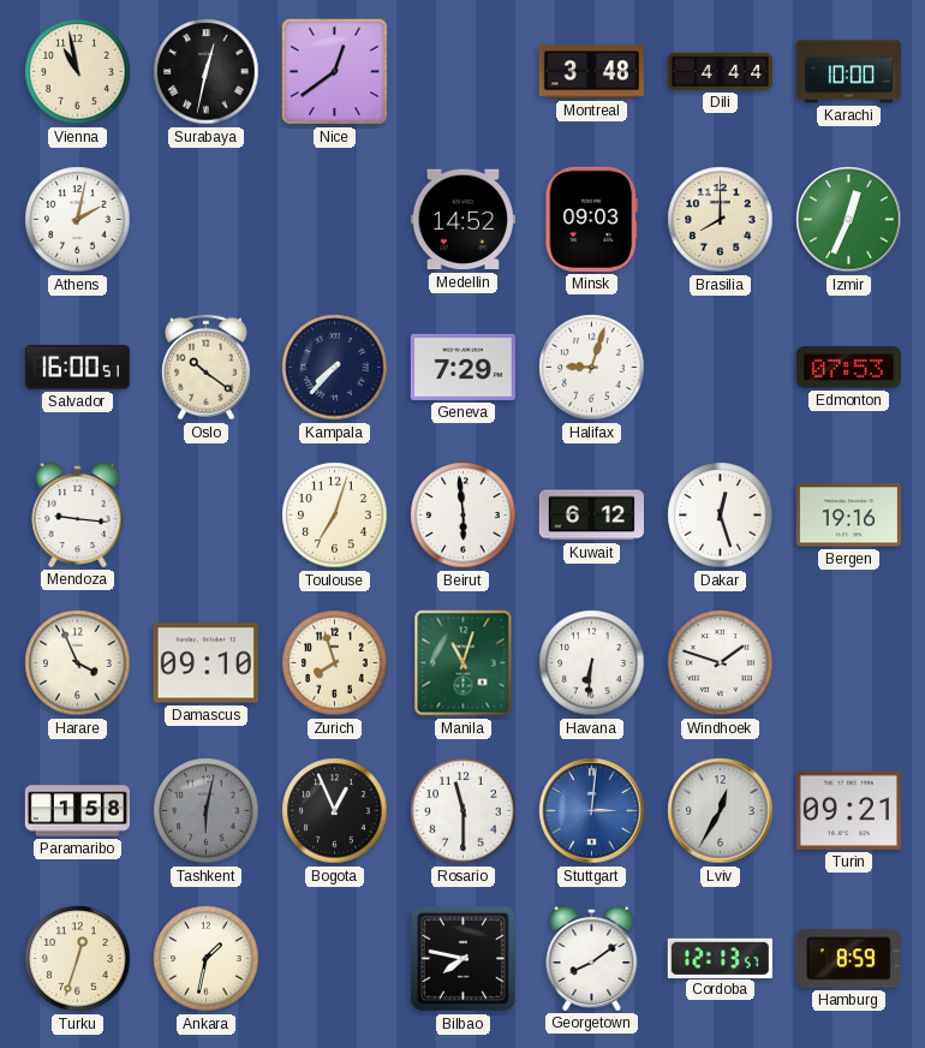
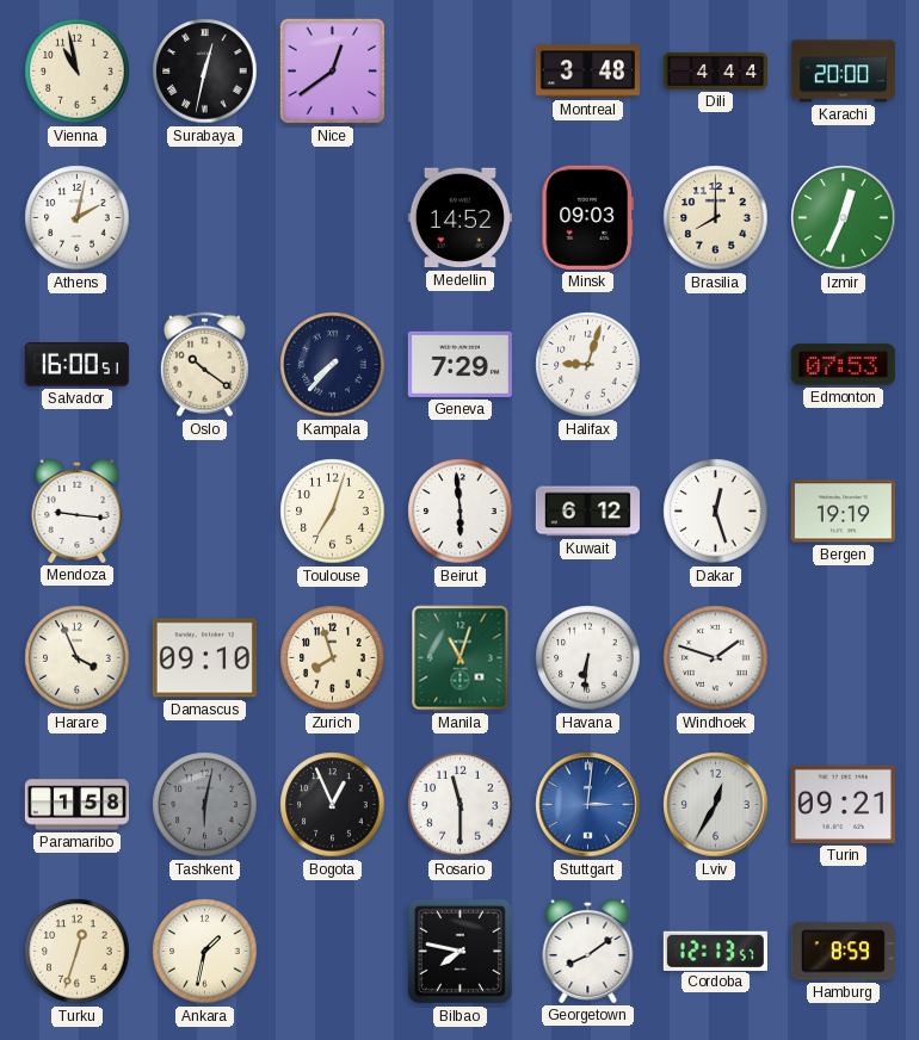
Karachi: 10:00 -> 20:00 (843, 72)
Bergen: 19:16 -> 19:19 (843, 512)
